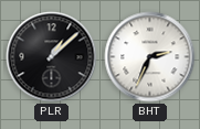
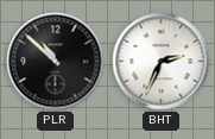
PLR: 1:08 -> 10:52 (56, 62)
